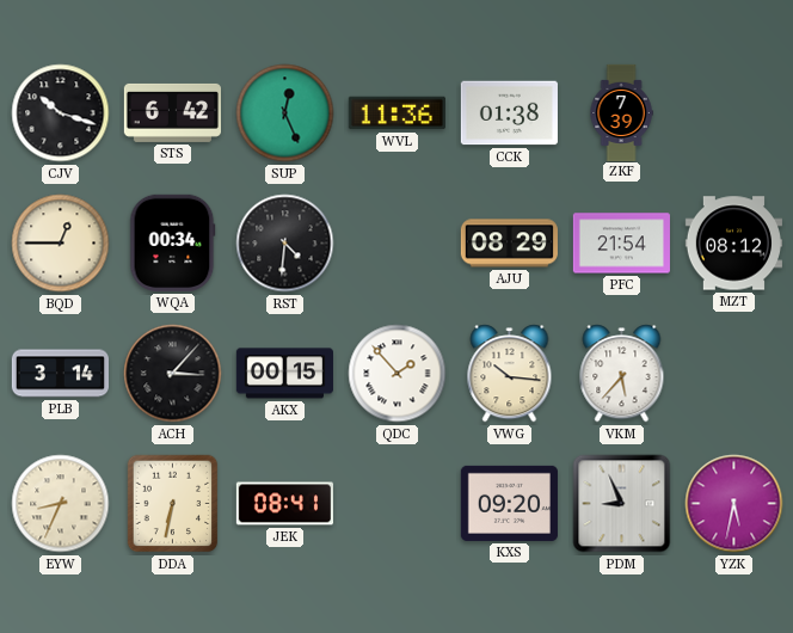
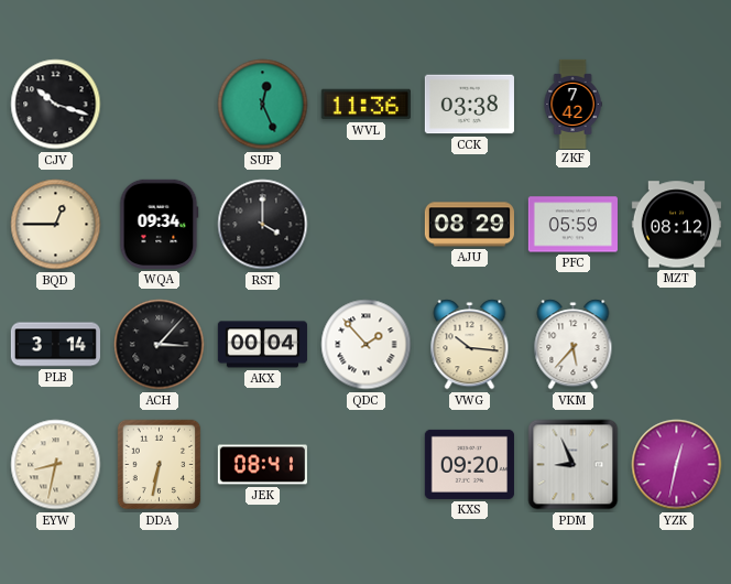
STS: 6:42 -> none (172, 112)
CCK: 01:38 -> 03:38 (469, 105)
ZKF: 7:39 -> 7:42 (572, 104)
WQA: 00:34 -> 09:34 (160, 224)
RST: 4:31 -> 4:00 (263, 225)
PFC: 21:54 -> 05:59 (572, 225)
AKX: 00:15 -> 00:04 (262, 345)
EYW: 8:34 -> 8:32 (56, 465)
YZK: 5:32 -> 12:32 (677, 465)
